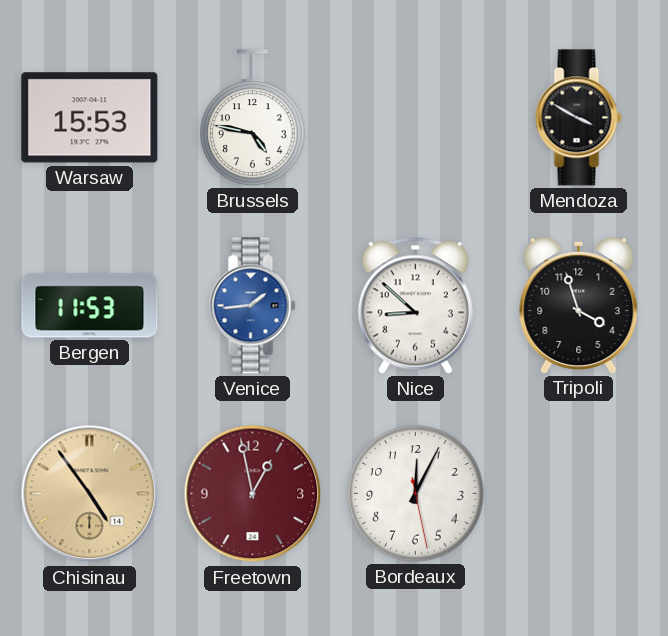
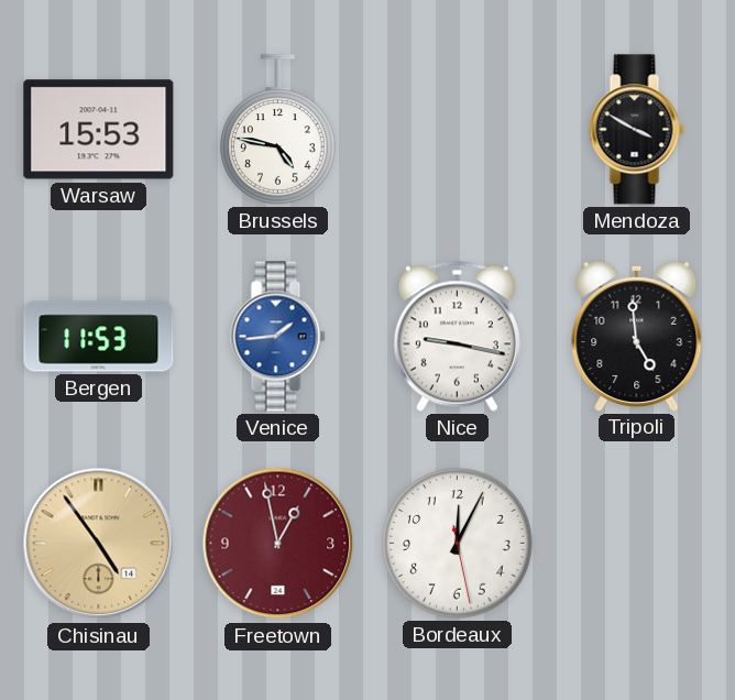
Nice: 8:52 -> 9:17 (457, 336)
Tripoli: 3:57 -> 4:59 (637, 336)
